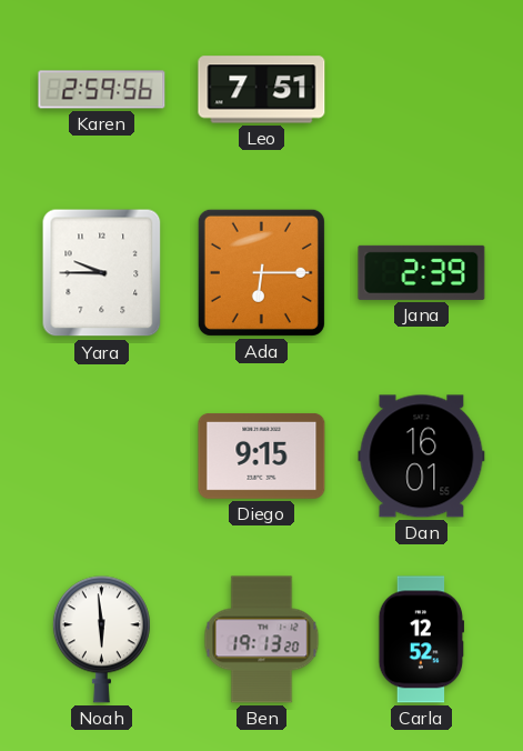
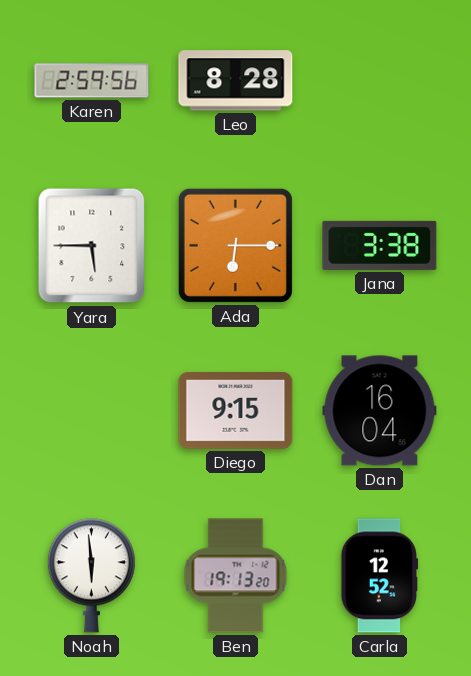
Leo: 7:51 -> 8:28 (236, 81)
Yara: 9:45 -> 5:45 (92, 246)
Jana: 2:39 -> 3:38 (380, 245)
Dan: 16:01 -> 16:04 (380, 411)
